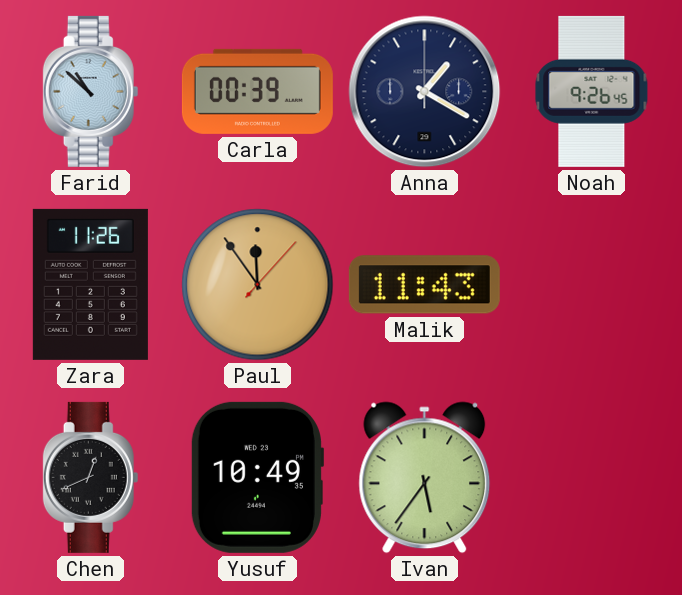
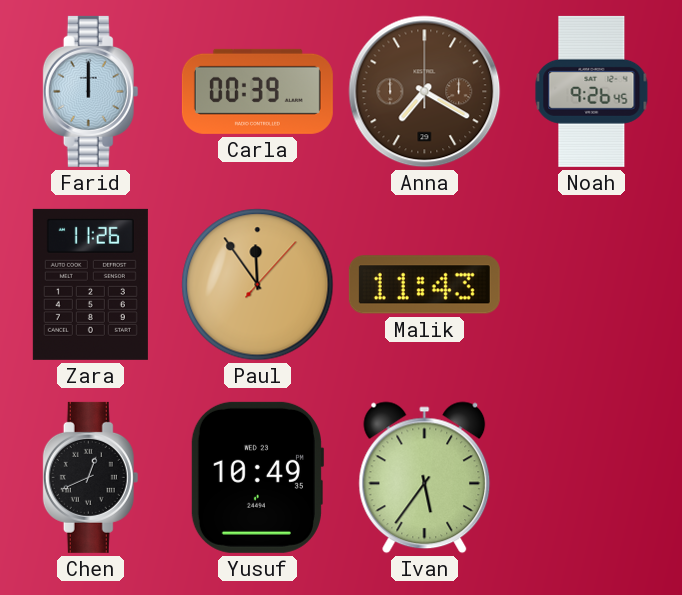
Farid: 10:52 -> 12:00 (91, 91)
Anna: 1:20 -> 7:20 (425, 92)
Anna dial: navy -> brown (425, 92)
